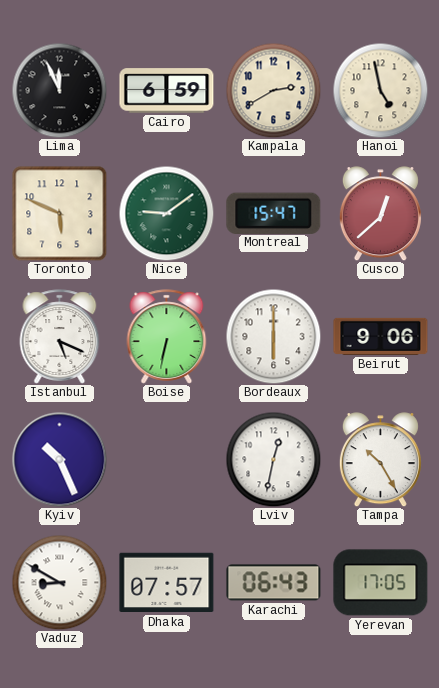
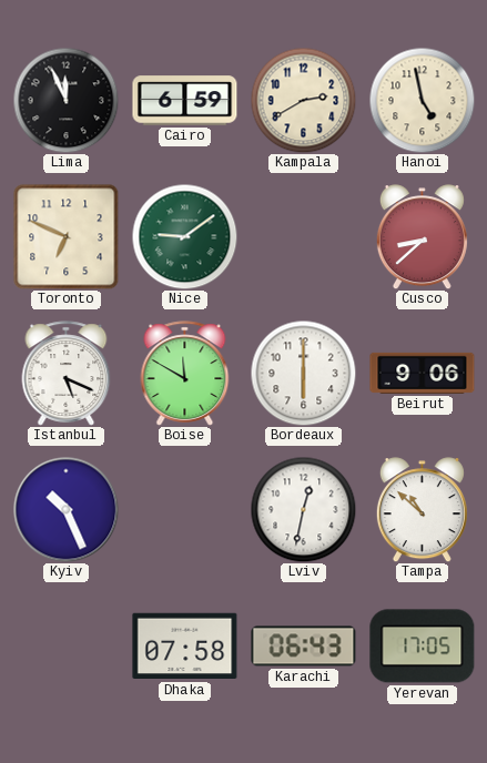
Toronto: 5:49 -> 6:49 (65, 236)
Montreal: 15:47 -> none (274, 213)
Cusco: 12:38 -> 8:38 (422, 237)
Boise: 6:32 -> 11:50 (185, 374)
Tampa: 10:25 -> 10:52 (422, 510)
Vaduz: 8:50 -> none (59, 582)
Dhaka: 07:57 -> 07:58 (185, 647)
